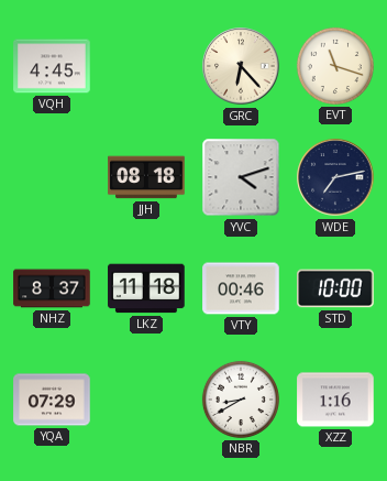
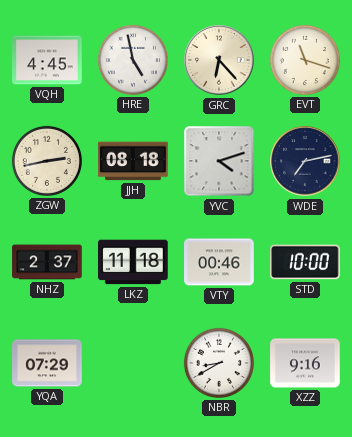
HRE: none -> 4:58 (133, 60)
ZGW: none -> 2:43 (47, 161)
NHZ: 8:37 -> 2:37 (47, 262)
XZZ: 1:16 -> 9:16 (305, 363)
